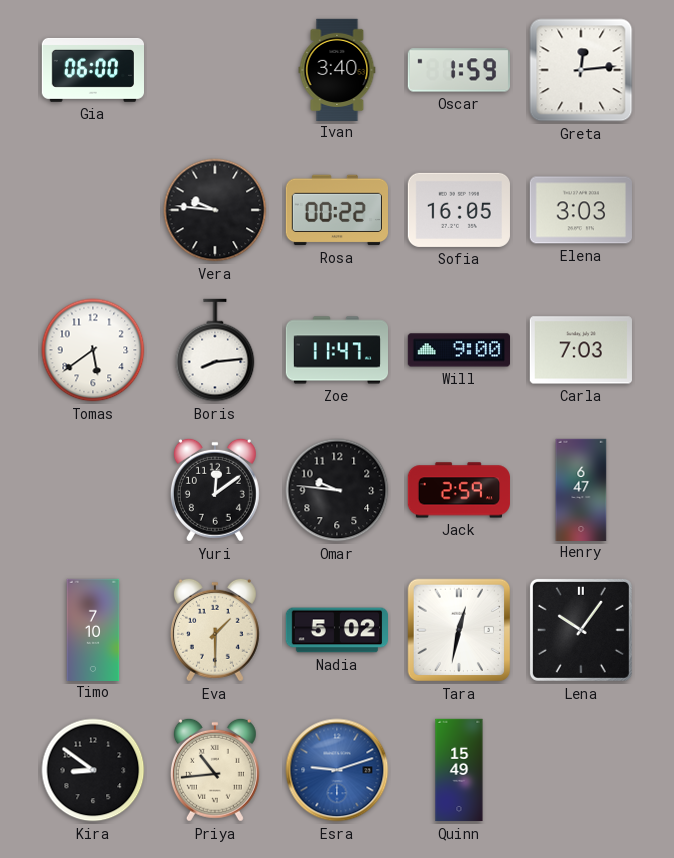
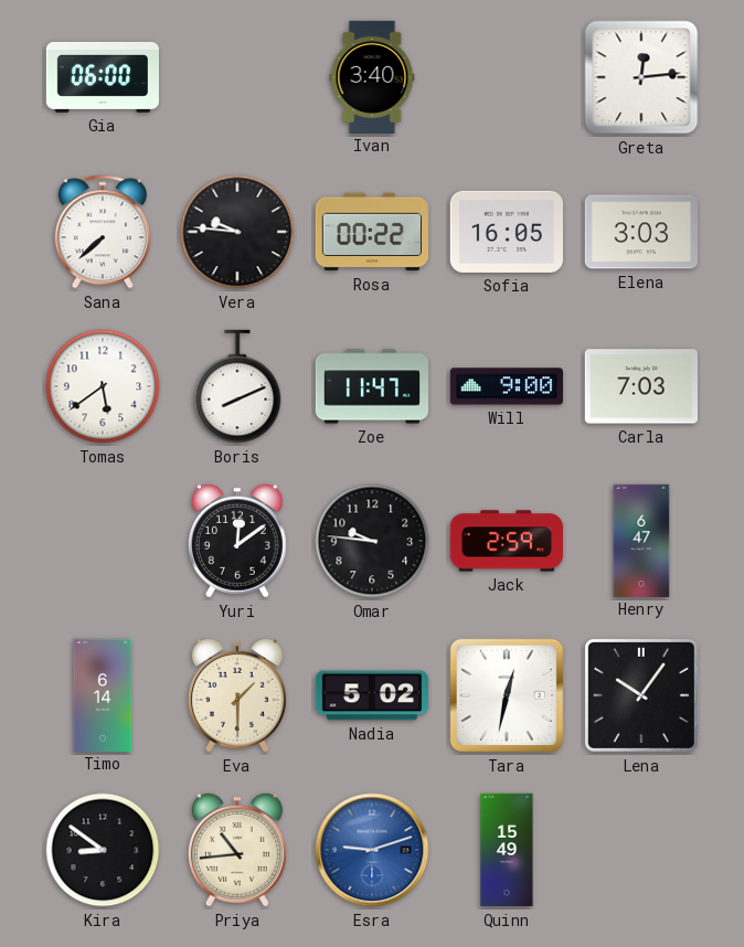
Oscar: 1:59 -> none (459, 70)
Sana: none -> 7:38 (103, 232)
Boris: 8:14 -> 8:11 (237, 386)
Timo: 7:10 -> 6:14 (103, 694)
